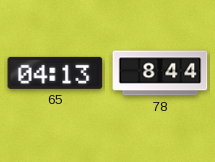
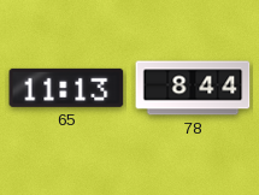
65: 04:13 -> 11:13 (66, 88)
